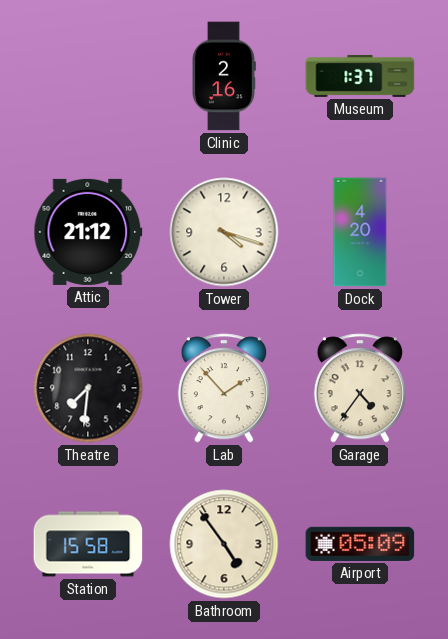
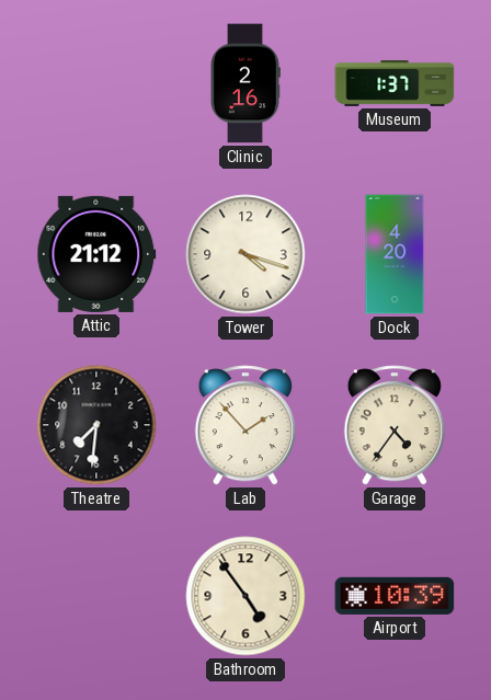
Station: 15:58 -> none (88, 544)
Airport: 05:09 -> 10:39 (395, 596)
